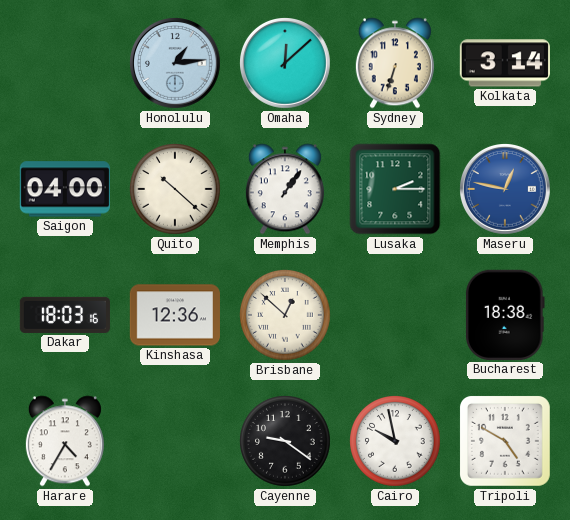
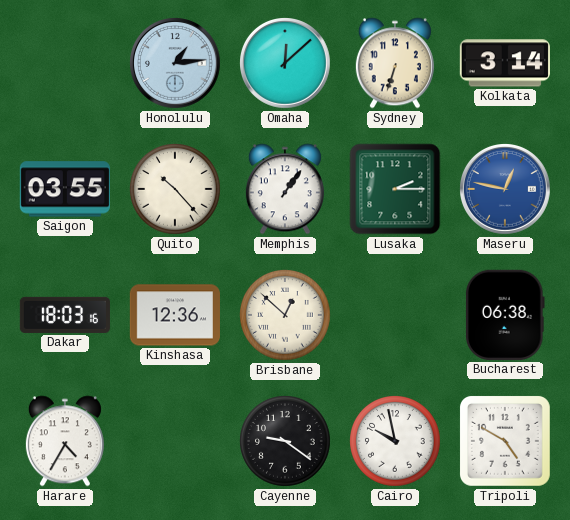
Saigon: 04:00 -> 03:55 (65, 189)
Quito: 10:22 -> 10:23 (176, 190)
Bucharest: 18:38 -> 06:38 (505, 315)
